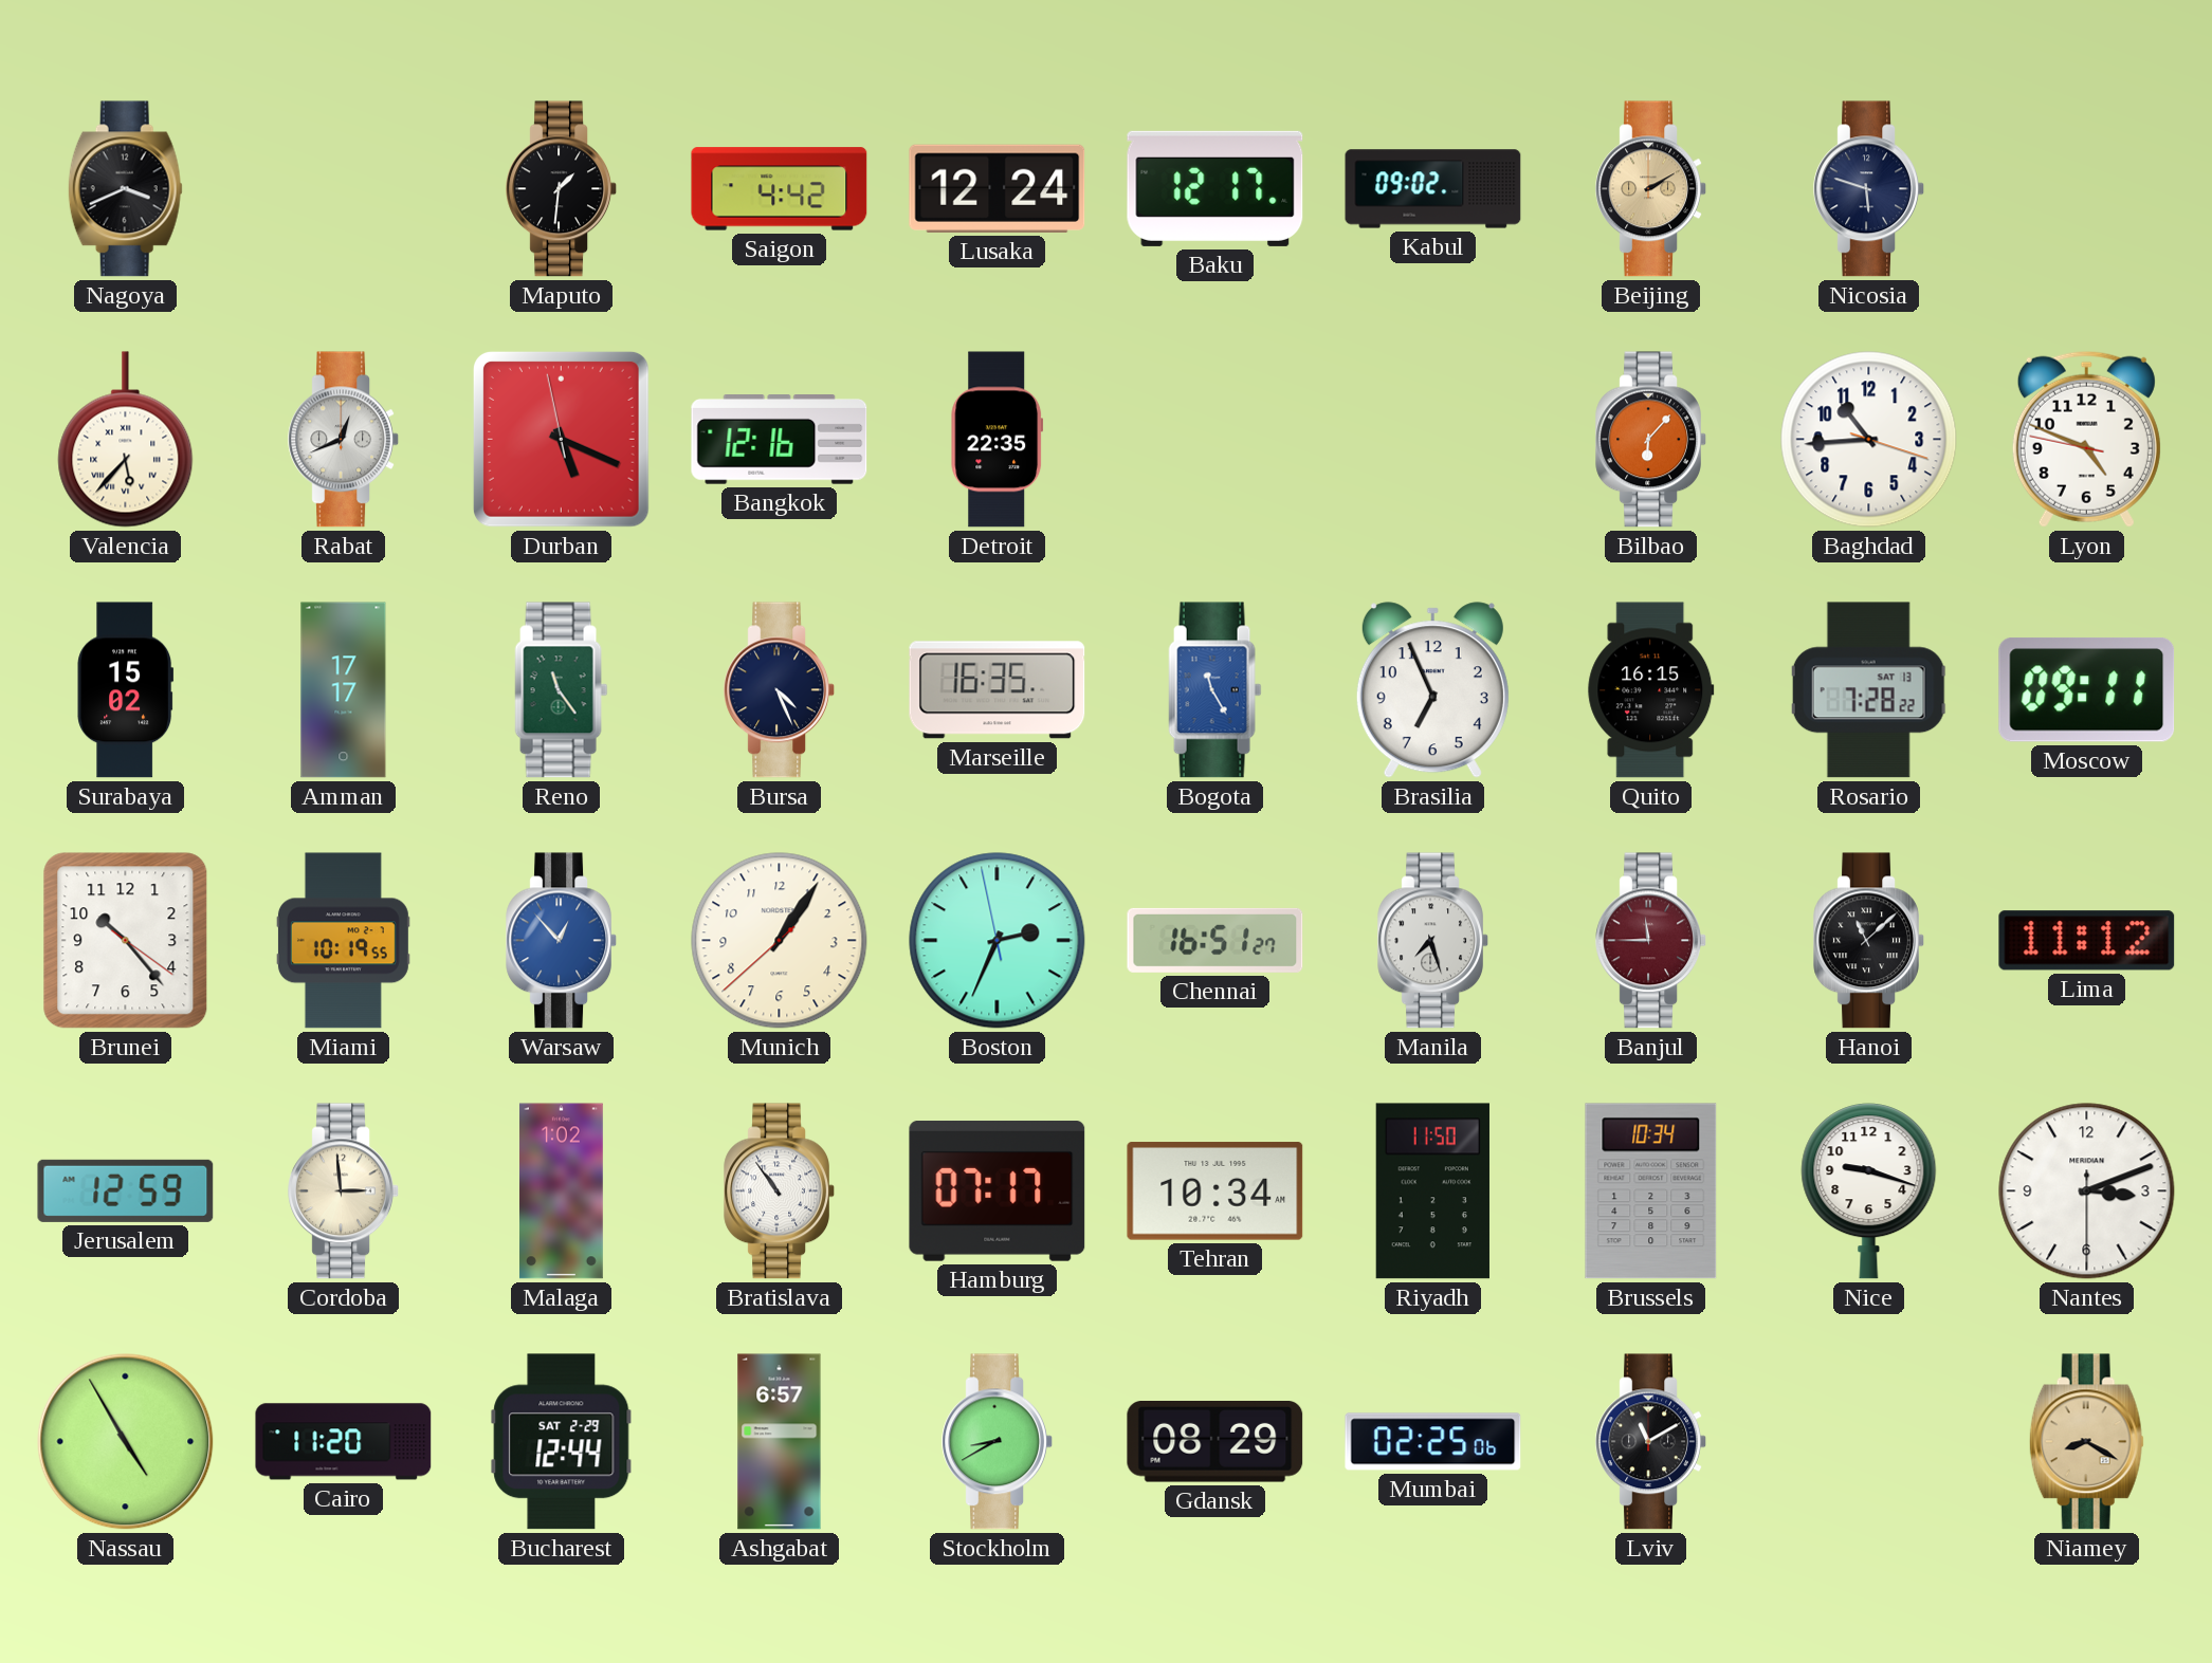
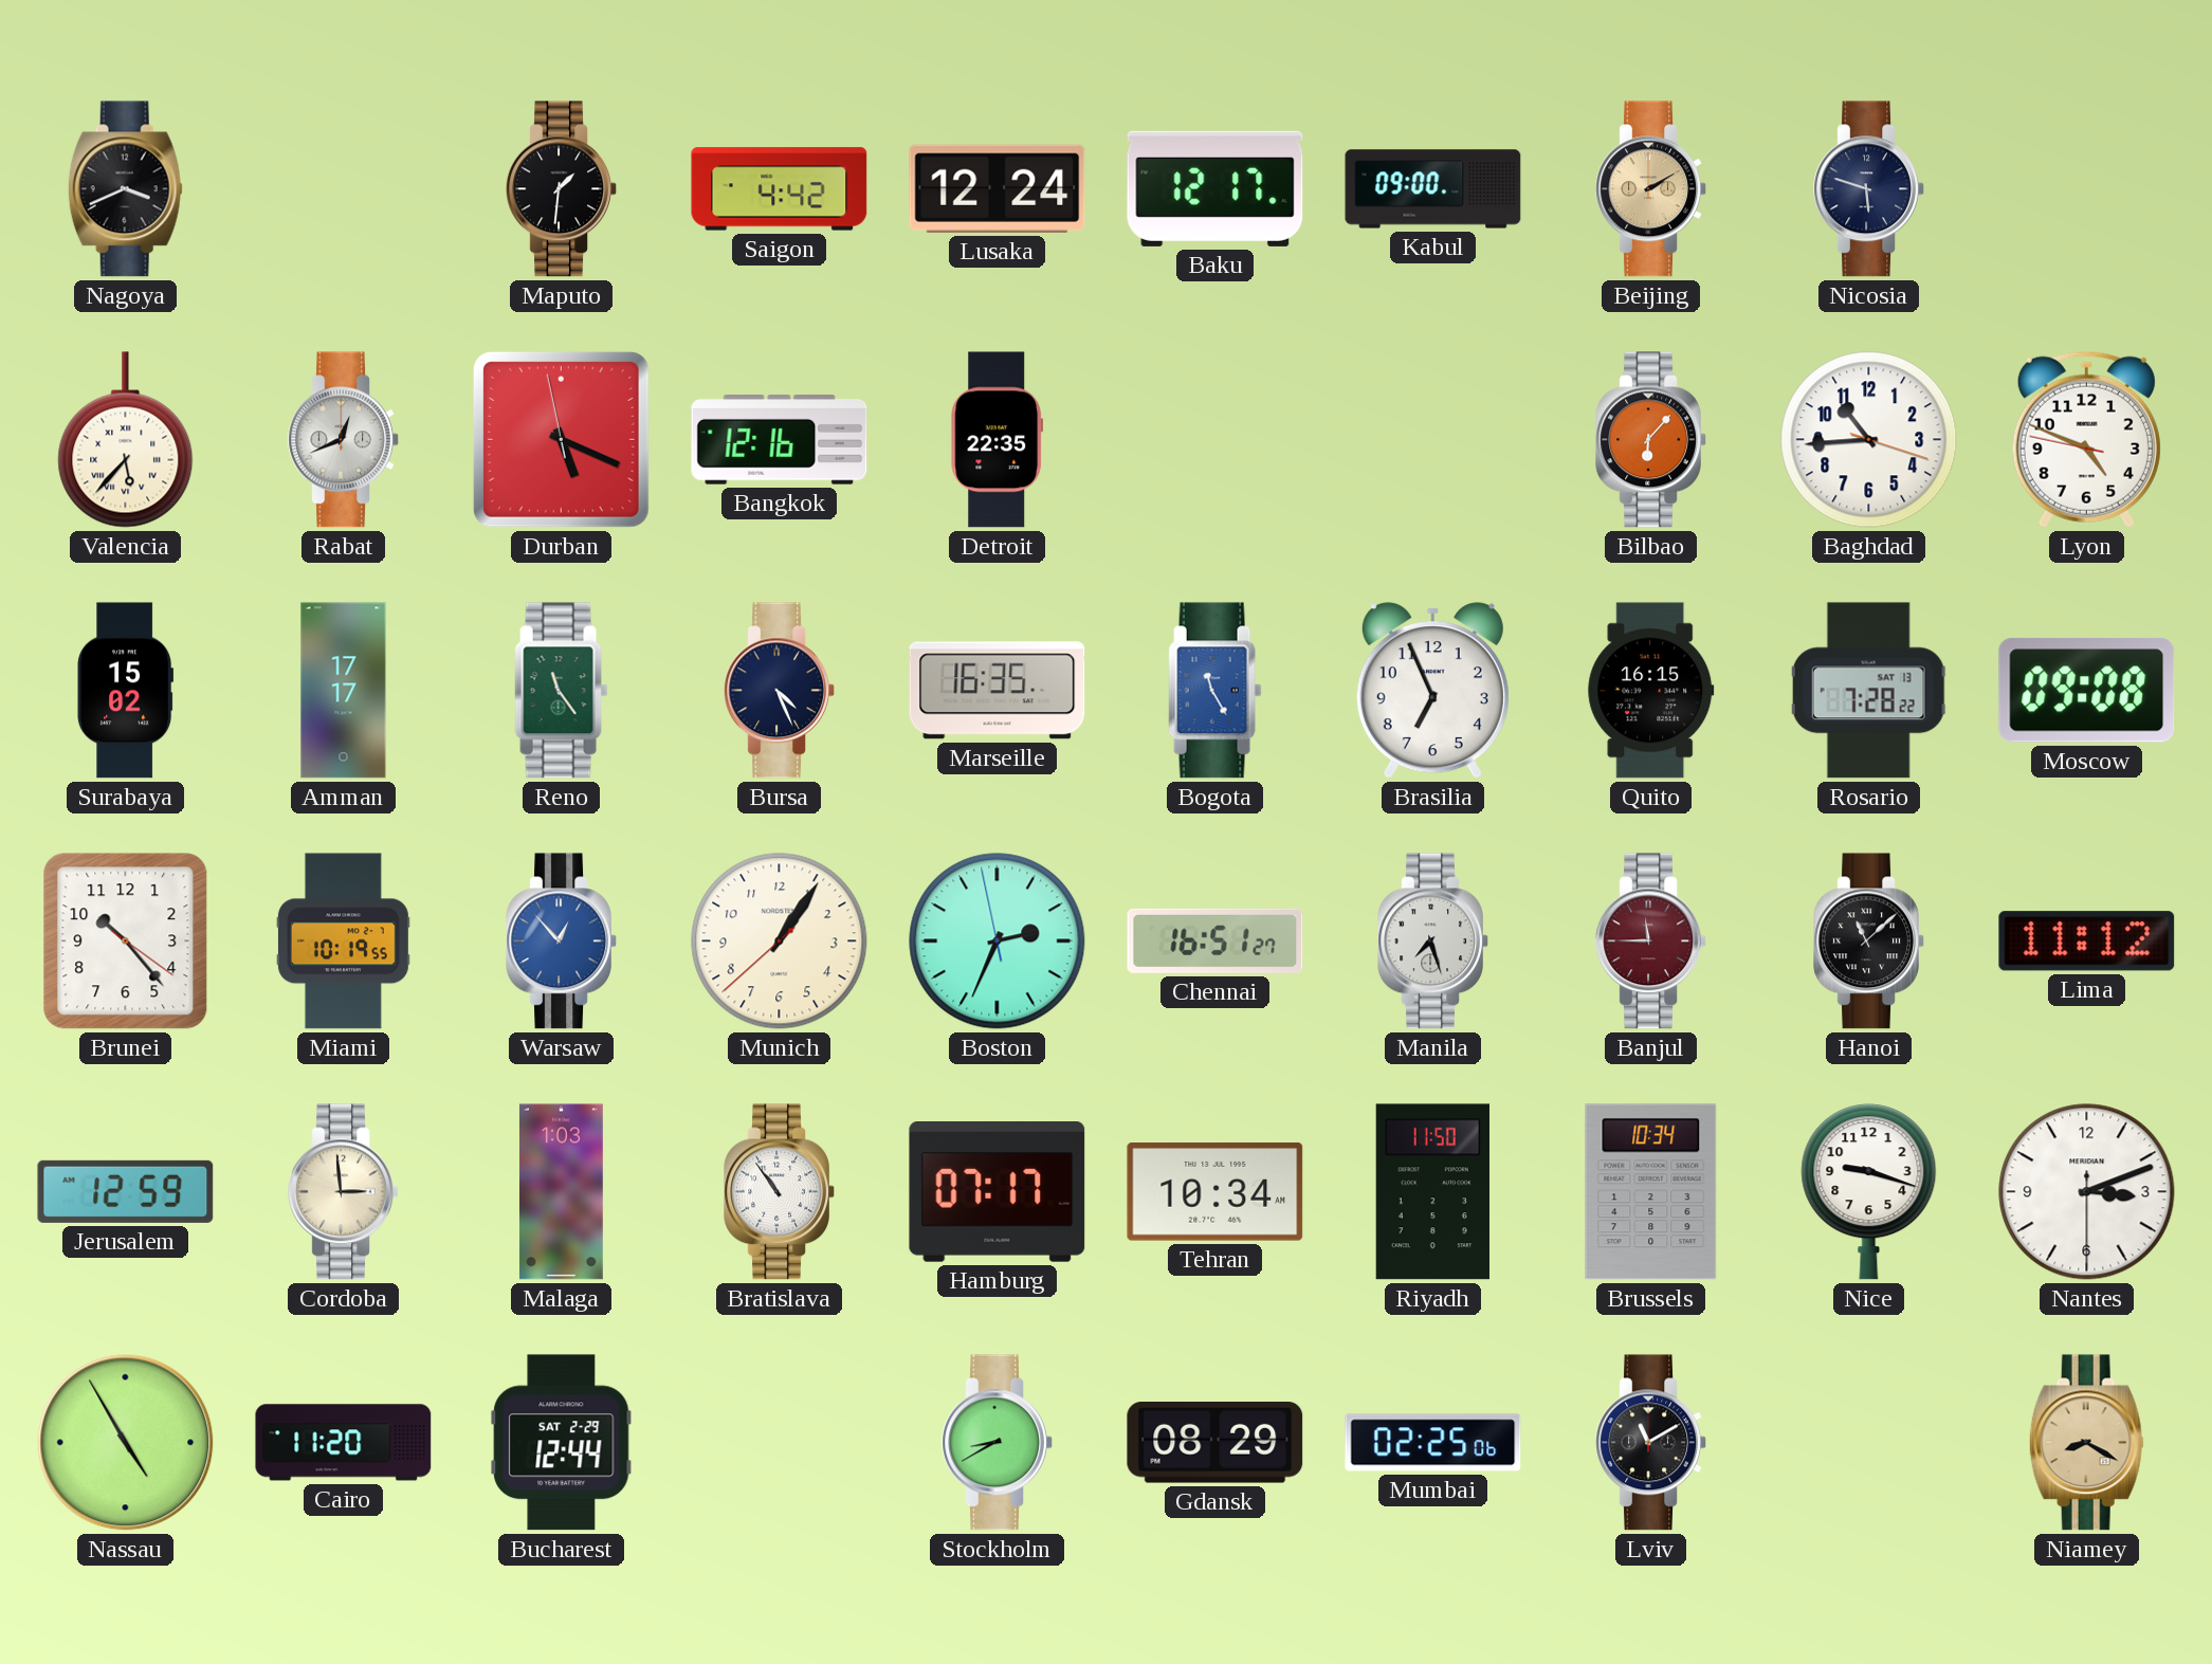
Kabul: 09:02 -> 09:00 (1433, 189)
Moscow: 09:11 -> 09:08 (2087, 690)
Malaga: 1:02 -> 1:03 (561, 1192)
Ashgabat: 6:57 -> none (780, 1442)
